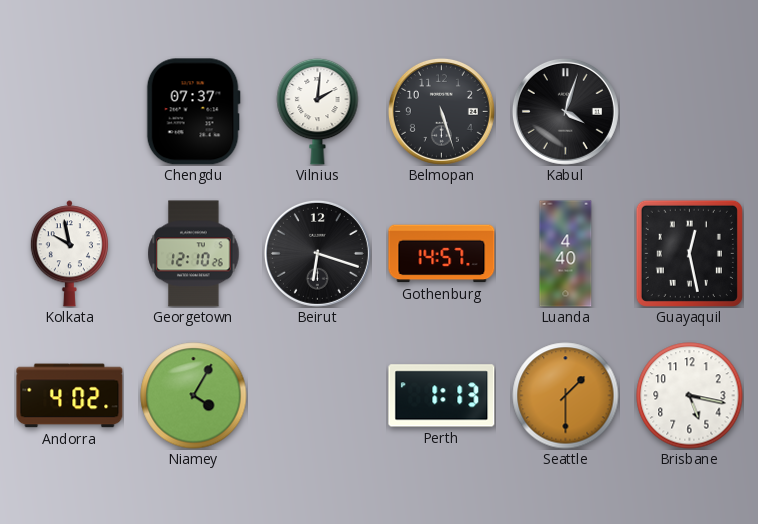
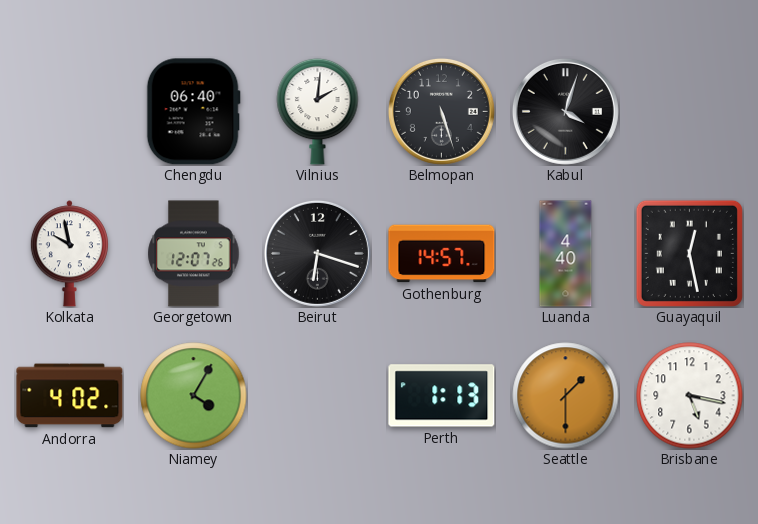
Chengdu: 07:37 -> 06:40 (193, 112)
Georgetown: 12:10 -> 12:07 (194, 254)
